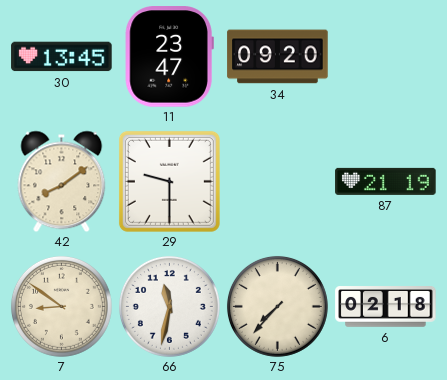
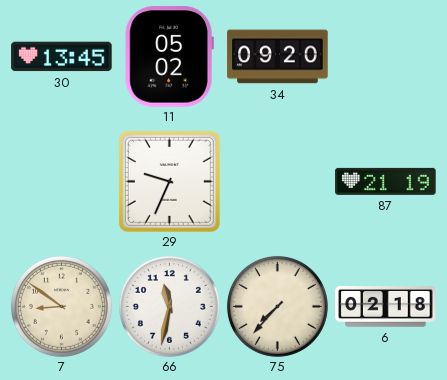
11: 23:47 -> 05:02 (169, 57)
42: 8:09 -> none (62, 181)
29: 9:30 -> 9:34 (169, 181)
